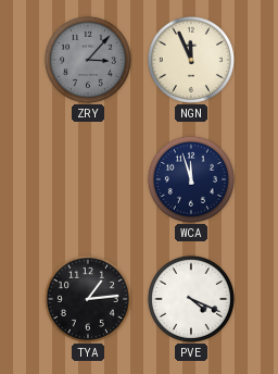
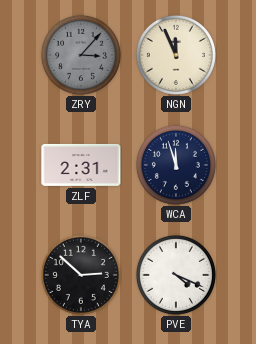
ZLF: none -> 2:31 (81, 165)
TYA: 1:14 -> 2:52 (81, 275)
